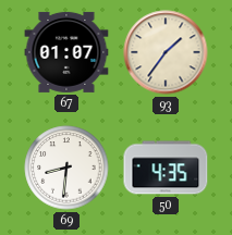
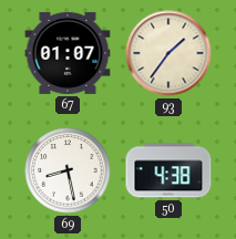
69: 8:31 -> 8:28 (68, 170)
50: 4:35 -> 4:38 (168, 170)
